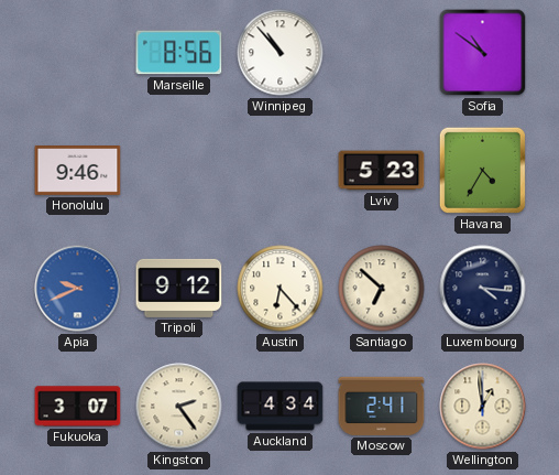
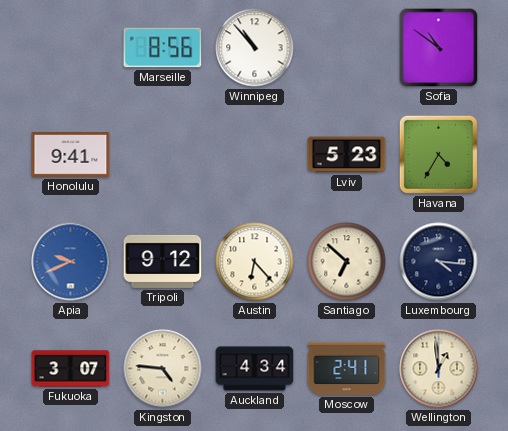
Honolulu: 9:46 -> 9:41 (71, 155)
Kingston: 2:24 -> 4:46 (163, 369)
